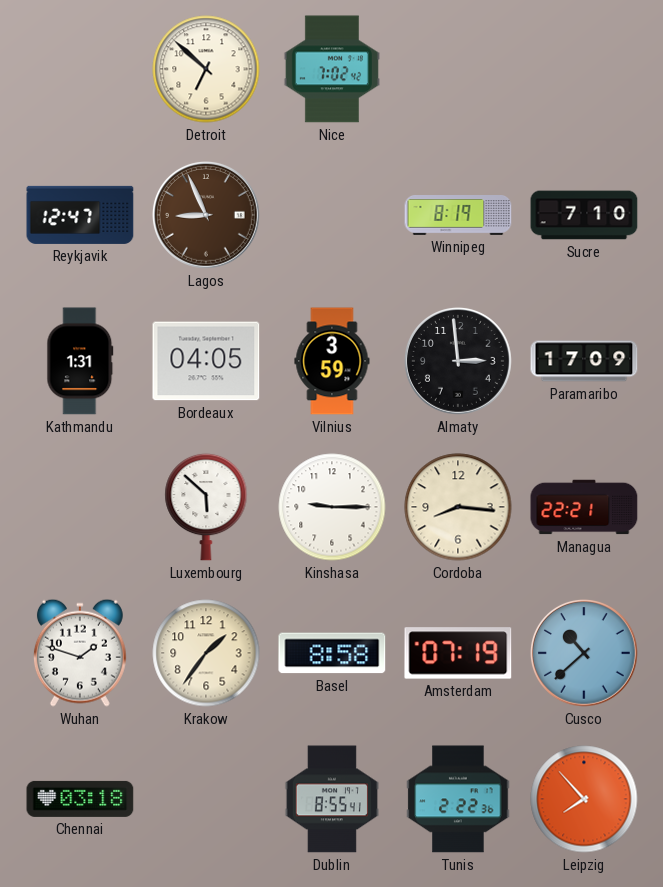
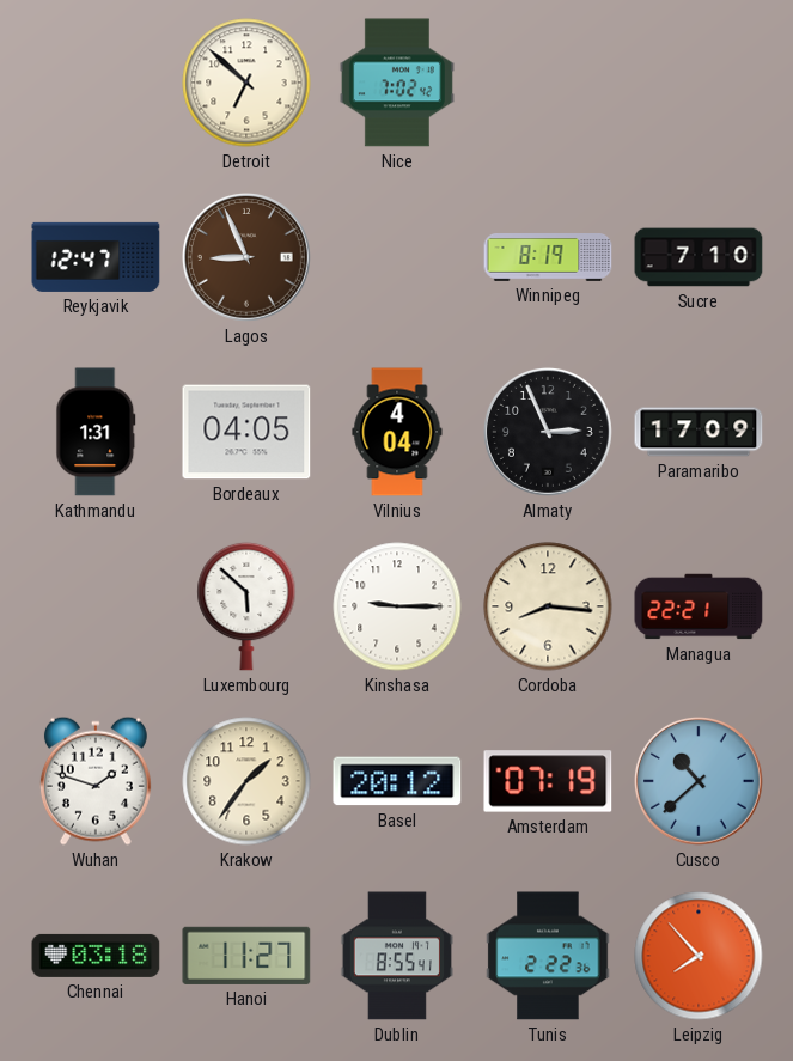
Vilnius: 3:59 -> 4:04 (397, 432)
Almaty: 2:59 -> 2:56 (549, 433)
Basel: 8:58 -> 20:12 (397, 781)
Hanoi: none -> 11:27 (246, 956)
